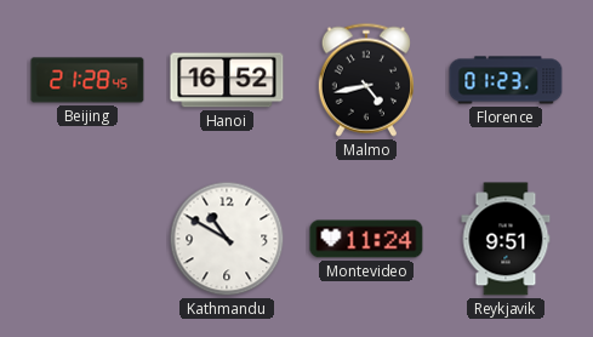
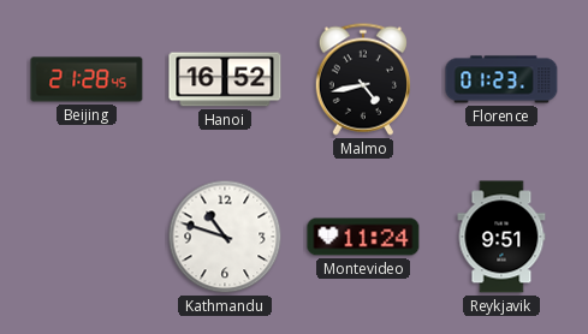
Kathmandu: 10:50 -> 10:48 (225, 237)
